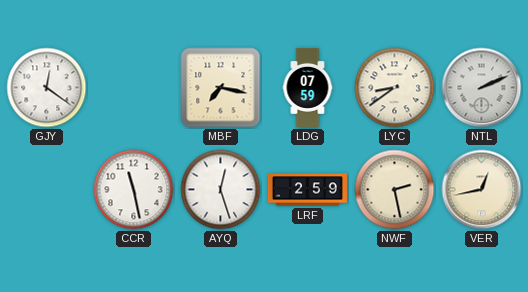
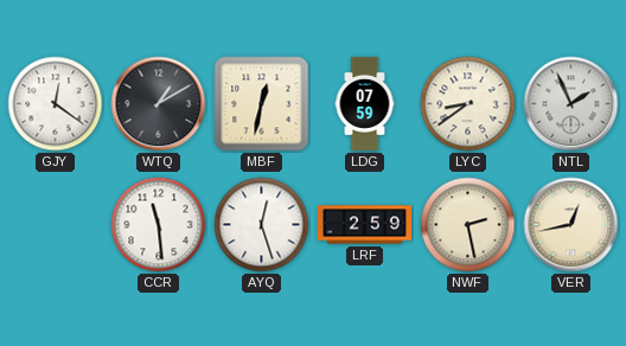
WTQ: none -> 1:10 (159, 104)
MBF: 7:17 -> 12:32 (262, 104)
NTL: 2:11 -> 1:56 (571, 104)
CCR: 11:28 -> 11:29 (159, 225)
